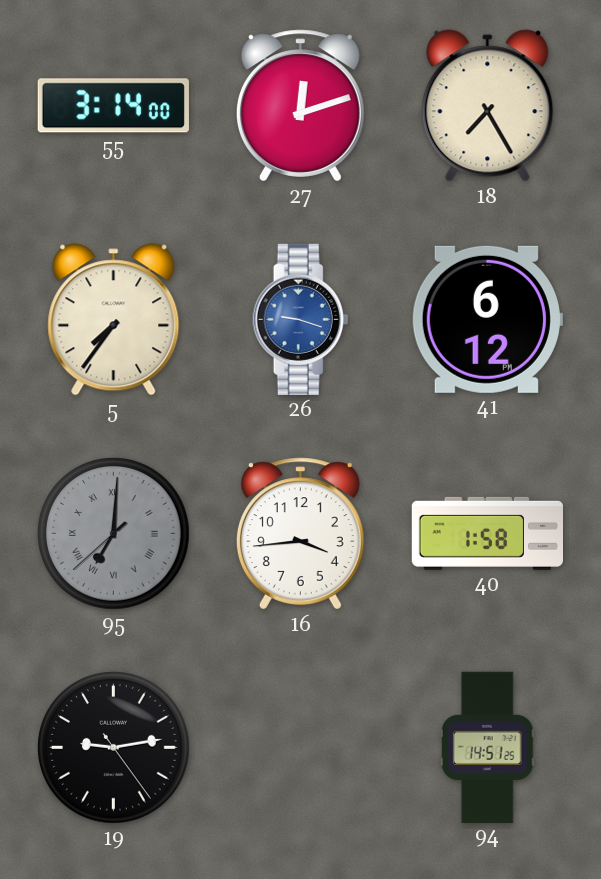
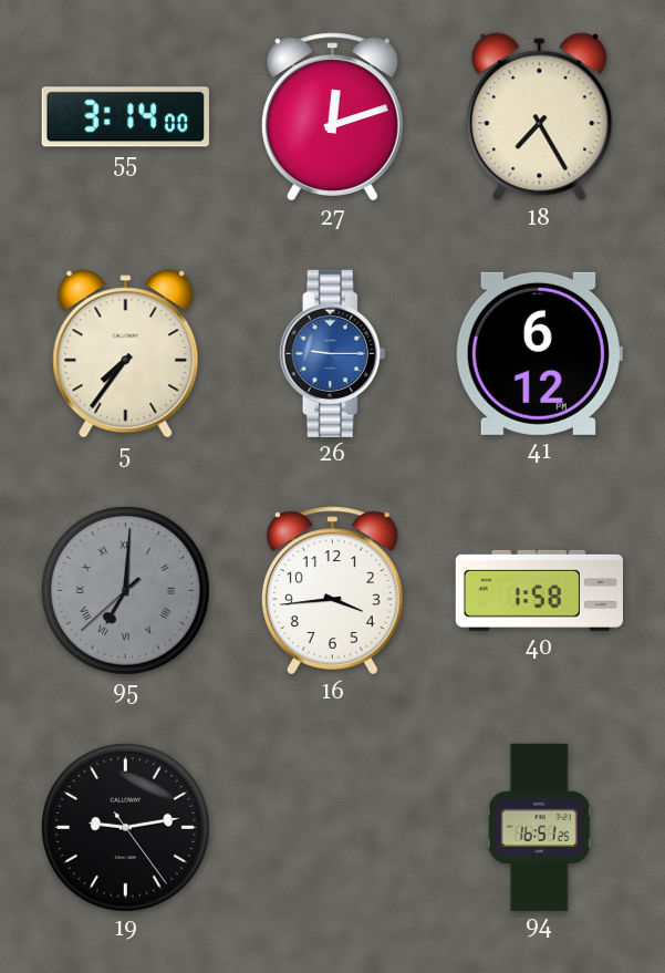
26: 9:18 -> 9:15 (333, 353)
94: 14:51 -> 16:51 (539, 827)
